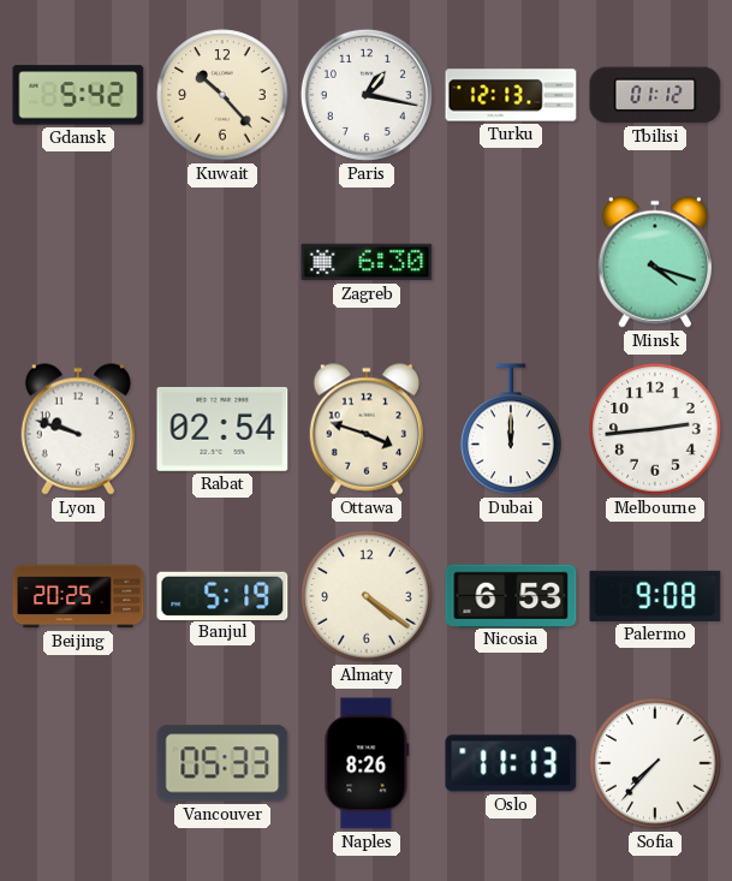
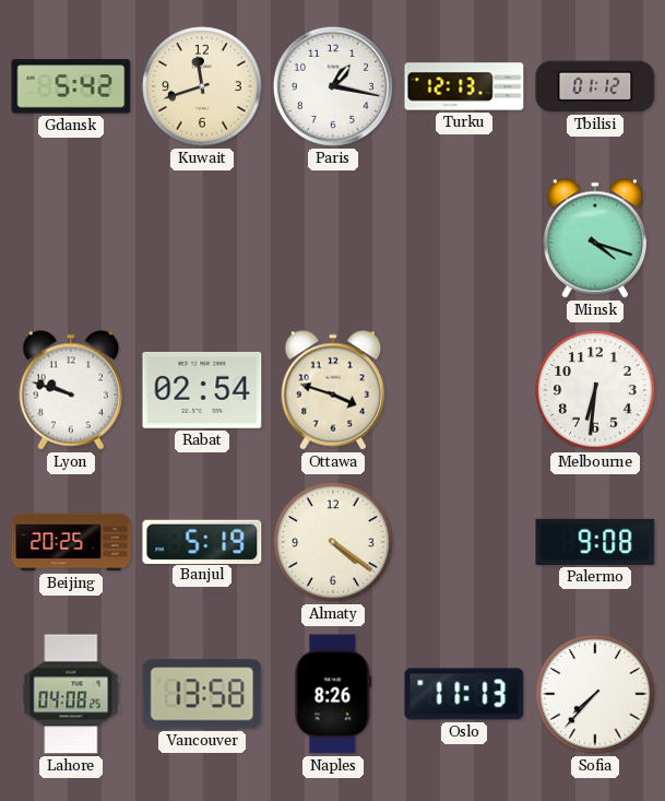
Kuwait: 10:23 -> 11:42 (202, 86)
Zagreb: 6:30 -> none (367, 262)
Dubai: 12:00 -> none (511, 430)
Melbourne: 2:44 -> 6:31 (595, 390)
Nicosia: 6:53 -> none (511, 595)
Lahore: none -> 04:08 (71, 694)
Vancouver: 05:33 -> 13:58 (202, 694)
